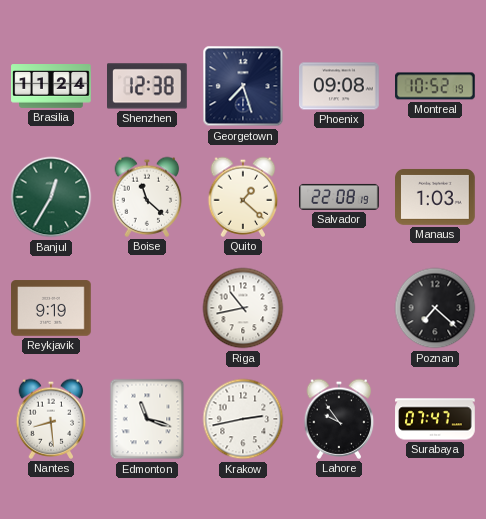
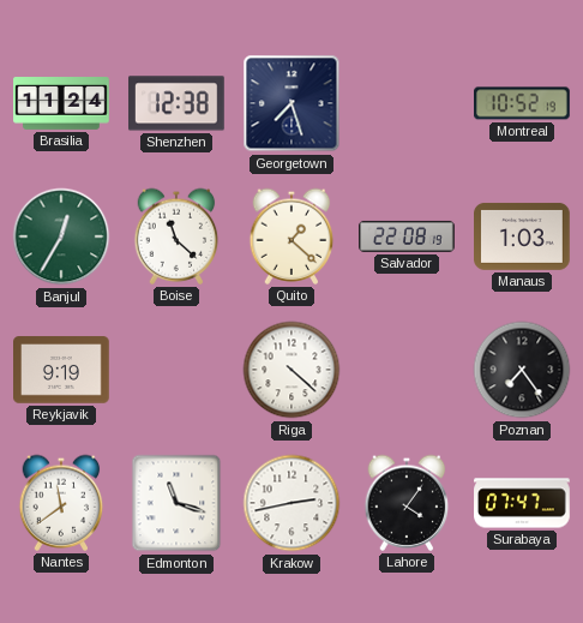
Phoenix: 09:08 -> none (339, 86)
Riga: 10:43 -> 4:22 (291, 370)
Poznan: 7:22 -> 7:24 (522, 370)
Nantes: 8:29 -> 11:39 (61, 503)
Lahore: 9:54 -> 4:06 (407, 503)
